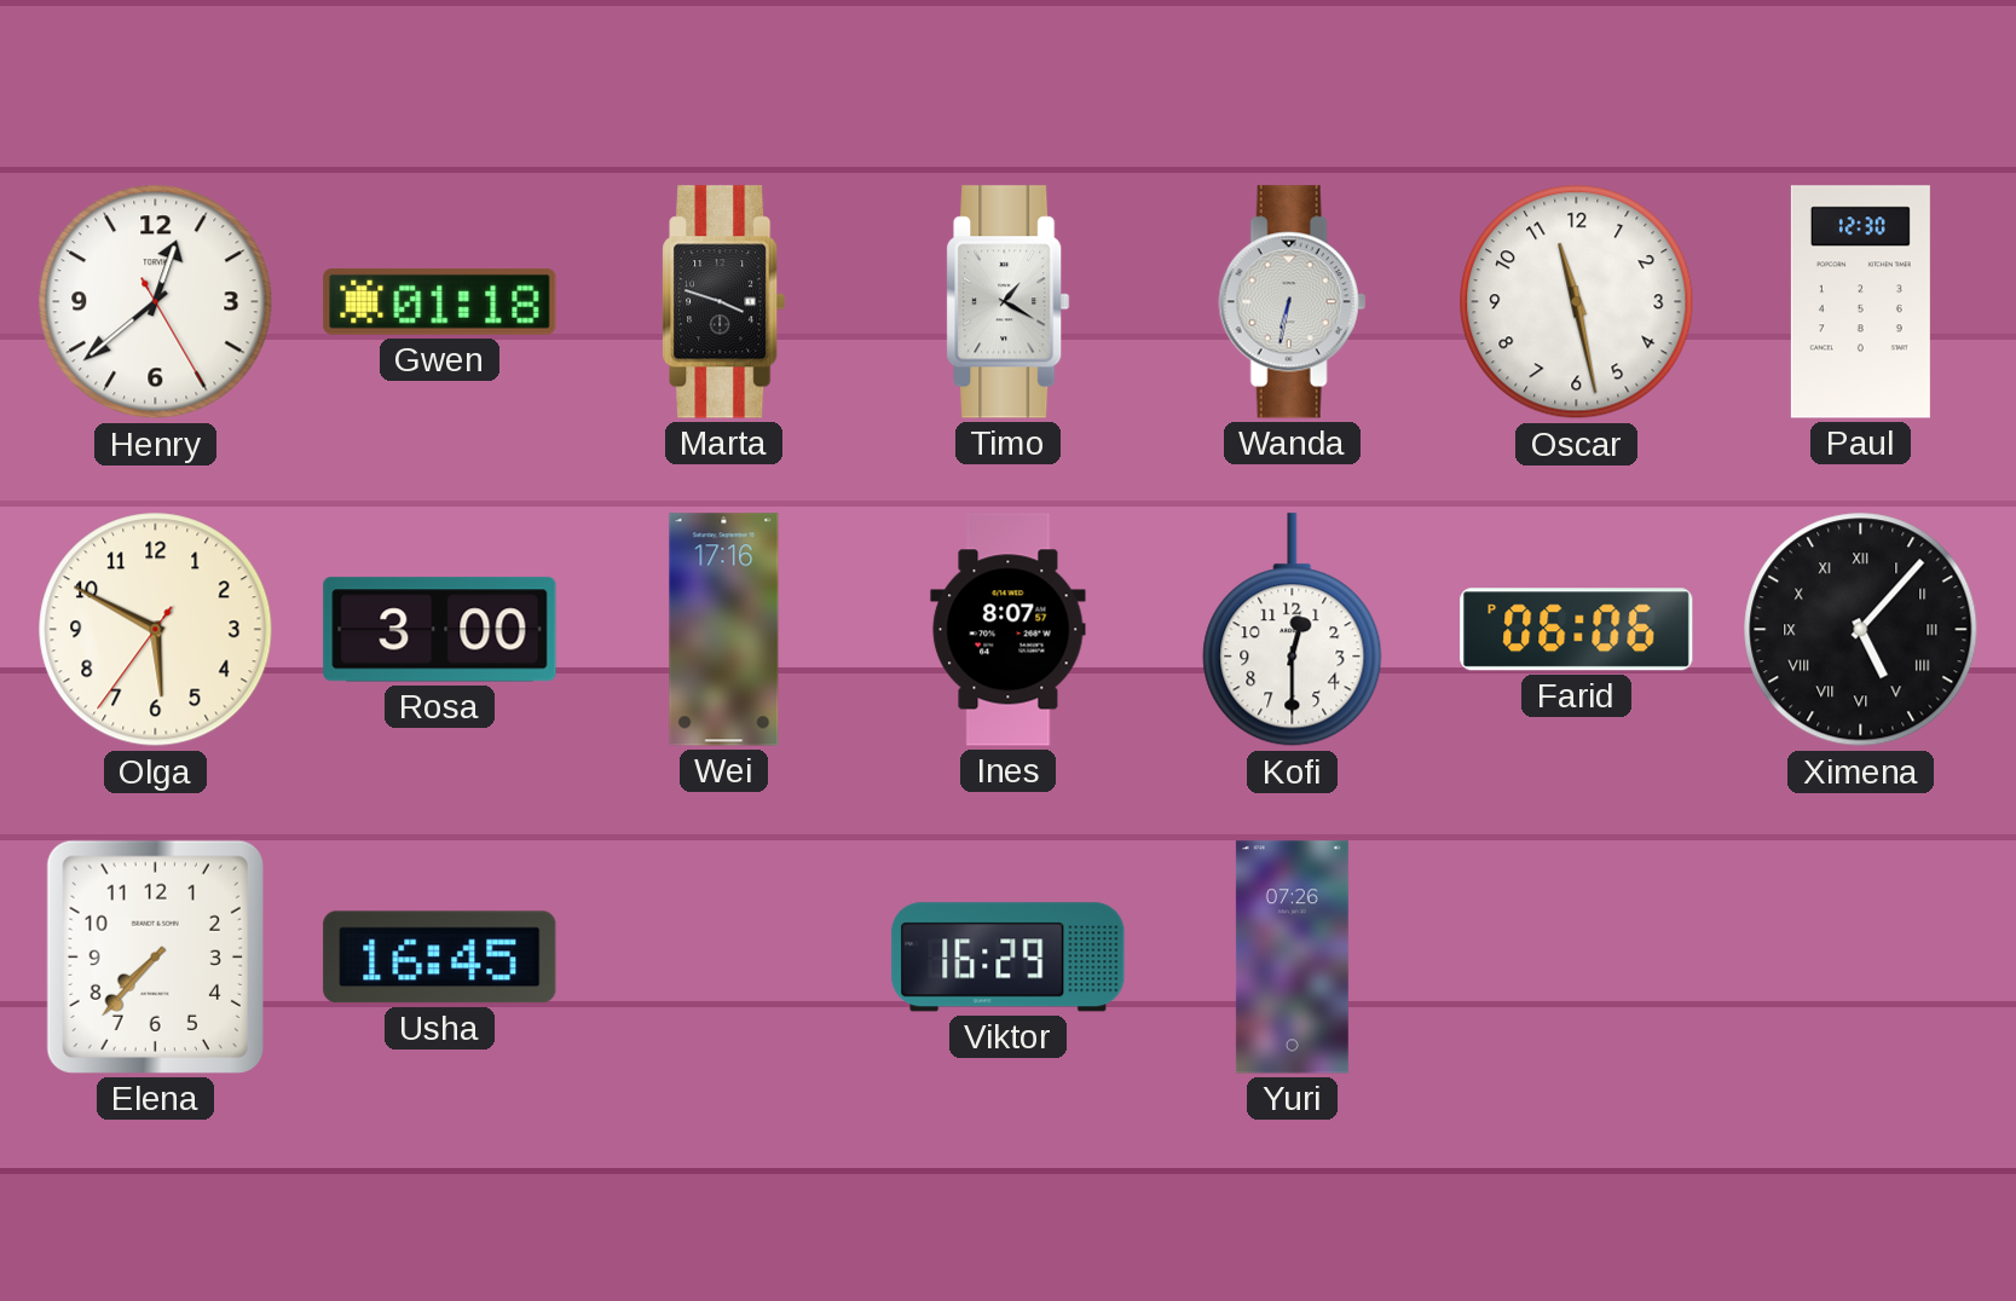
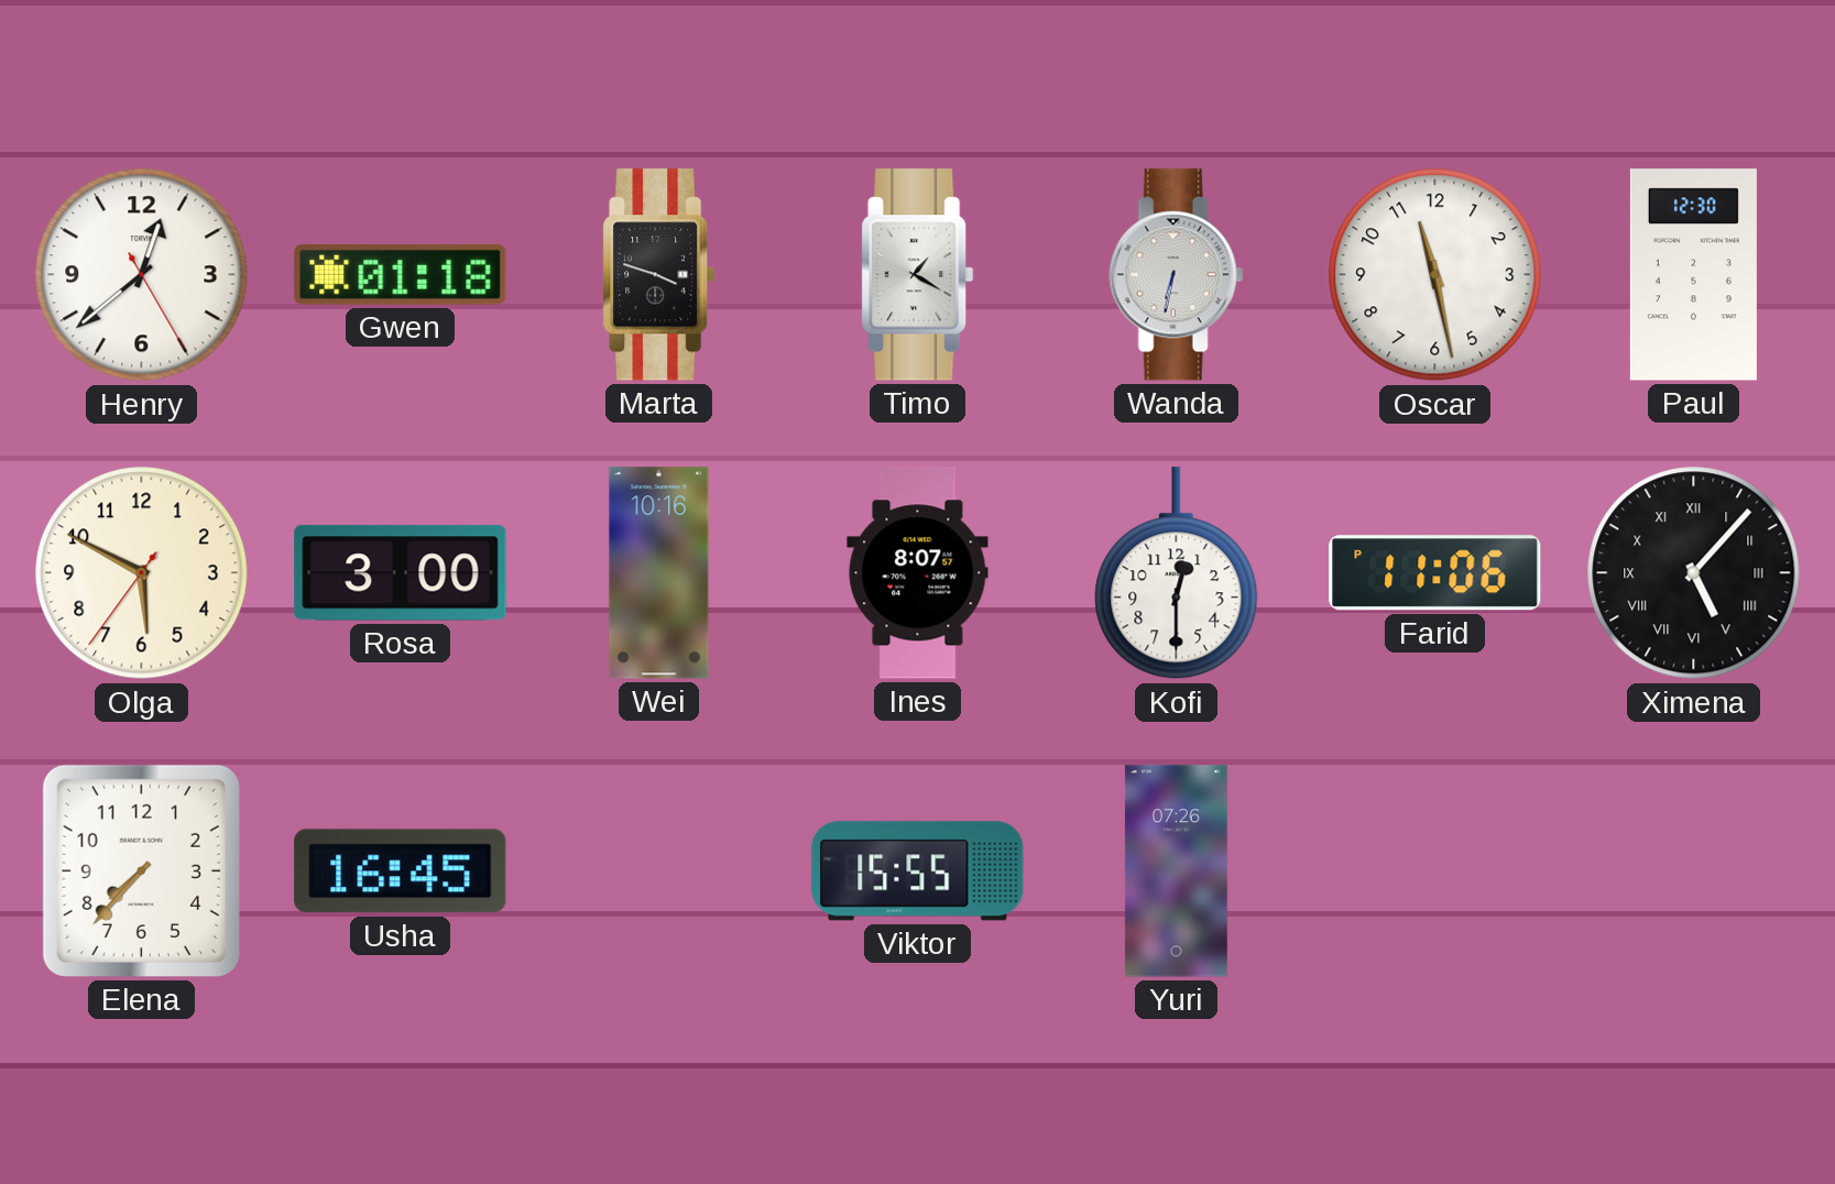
Wei: 17:16 -> 10:16 (659, 573)
Farid: 06:06 -> 11:06 (1435, 573)
Viktor: 16:29 -> 15:55 (918, 871)
